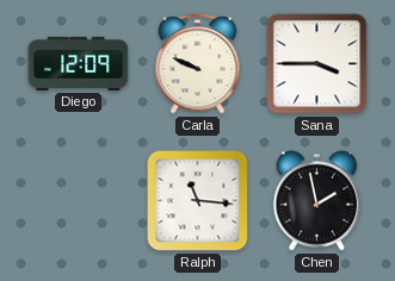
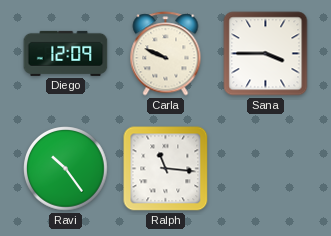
Ravi: none -> 10:24 (66, 169)
Chen: 1:58 -> none (317, 201)
